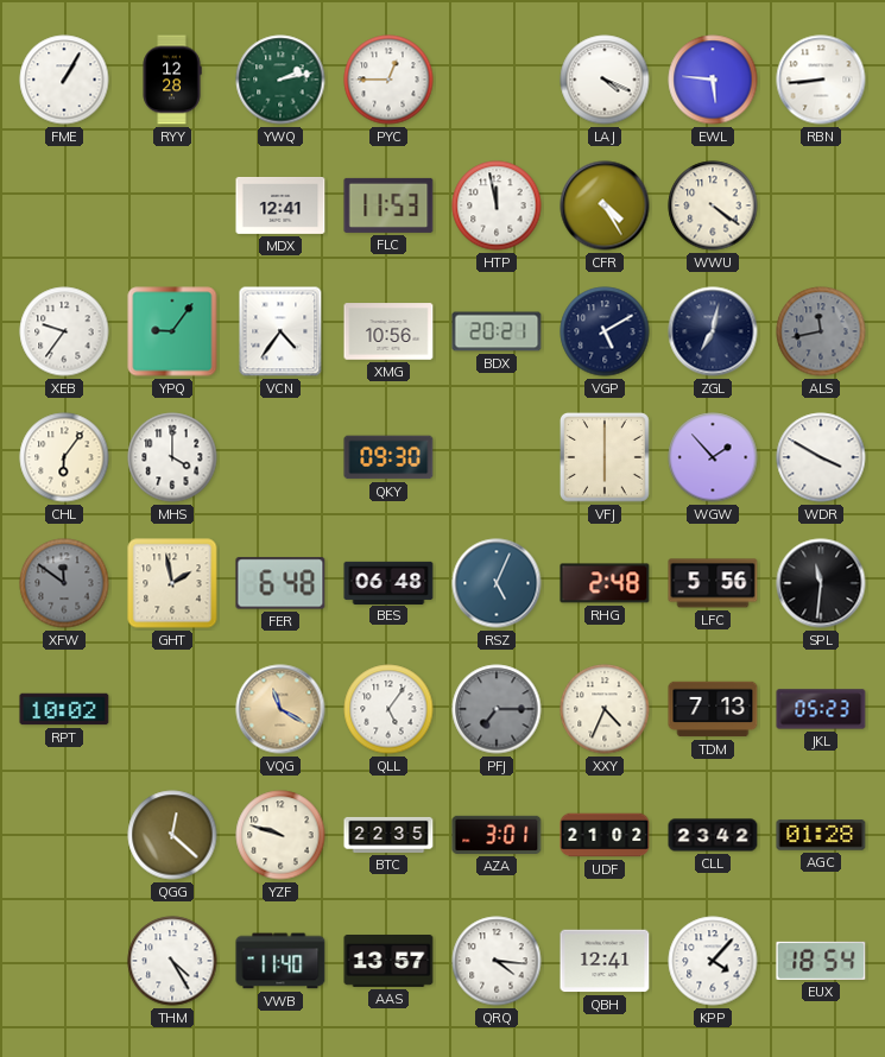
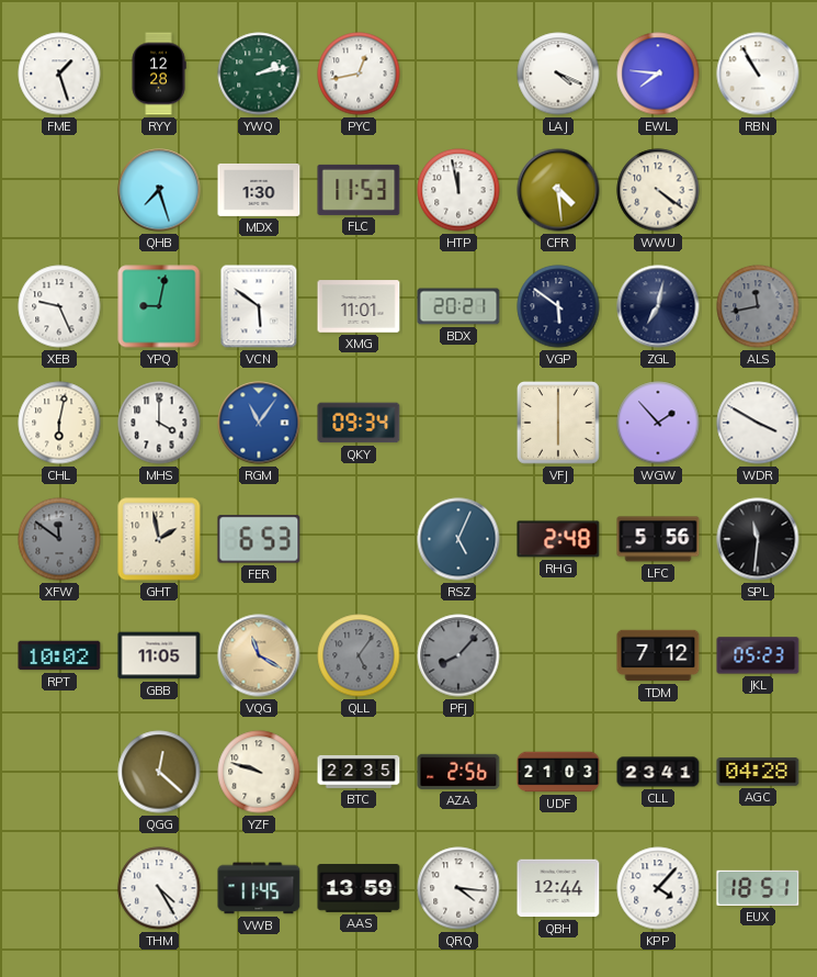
FME: 1:05 -> 1:27 (59, 74)
PYC: 12:45 -> 12:43 (359, 74)
EWL: 5:46 -> 7:46 (658, 74)
RBN: 8:44 -> 10:55 (758, 74)
QHB: none -> 7:27 (159, 190)
MDX: 12:41 -> 1:30 (259, 190)
CFR: 4:25 -> 4:29 (558, 190)
XEB: 9:36 -> 9:26 (59, 306)
YPQ: 9:06 -> 9:02 (159, 306)
VCN: 4:36 -> 5:51 (259, 306)
XMG: 10:56 -> 11:01 (359, 306)
VGP: 5:10 -> 5:51 (558, 306)
CHL: 6:06 -> 6:02 (59, 423)
RGM: none -> 11:06 (259, 423)
QKY: 09:30 -> 09:34 (359, 423)
FER: 6:48 -> 6:53 (259, 539)
BES: 06:48 -> none (388, 582)
GBB: none -> 11:05 (159, 655)
QLL dial: white -> grey (359, 655)
PFJ: 7:15 -> 8:07 (458, 655)
XXY: 4:34 -> none (605, 709)
TDM: 7:13 -> 7:12 (658, 655)
AZA: 3:01 -> 2:56 (458, 772)
UDF: 21:02 -> 21:03 (558, 772)
CLL: 23:42 -> 23:41 (658, 772)
AGC: 01:28 -> 04:28 (758, 772)
VWB: 11:40 -> 11:45 (259, 888)
AAS: 13:57 -> 13:59 (359, 889)
QBH: 12:41 -> 12:44 (558, 888)
EUX: 18:54 -> 18:51 (758, 888)
